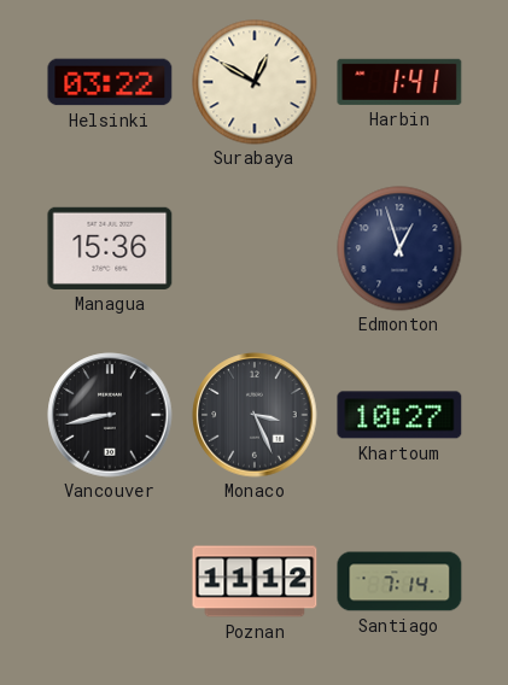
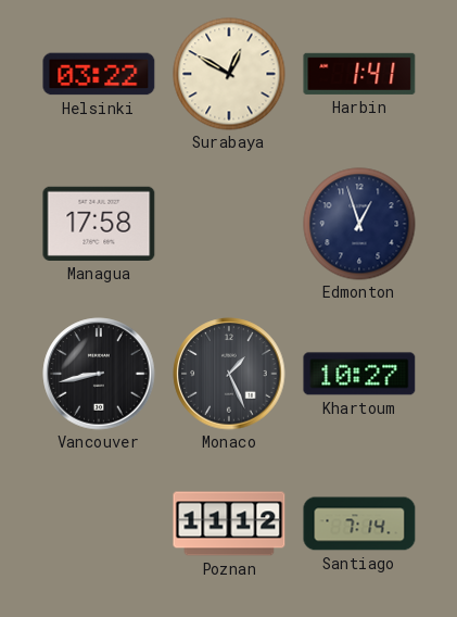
Managua: 15:36 -> 17:58 (99, 224)
Monaco: 3:26 -> 1:26 (229, 374)
